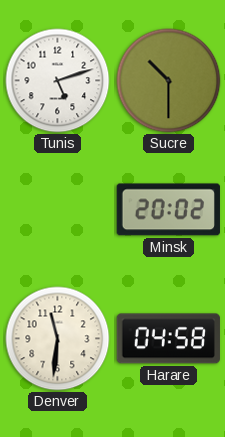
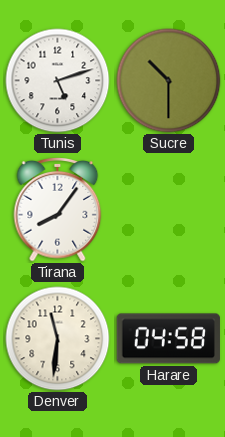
Tirana: none -> 8:06 (58, 210)
Minsk: 20:02 -> none (168, 210)
